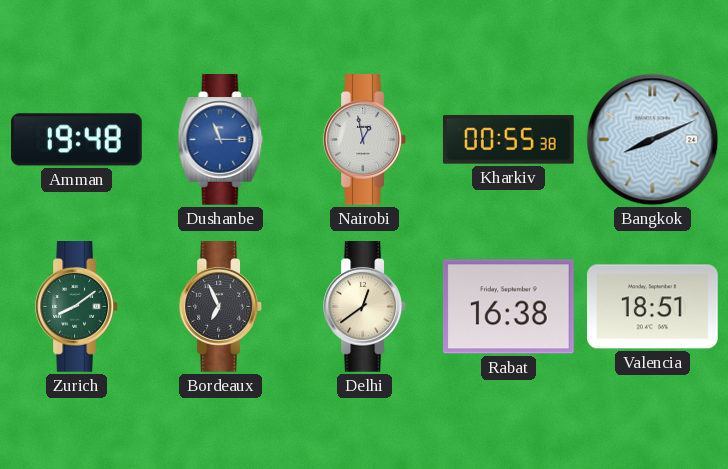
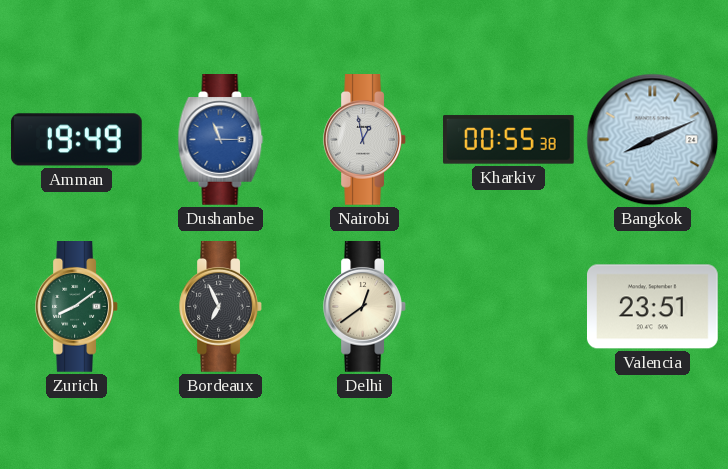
Amman: 19:48 -> 19:49 (77, 140)
Rabat: 16:38 -> none (508, 307)
Valencia: 18:51 -> 23:51 (653, 307)
